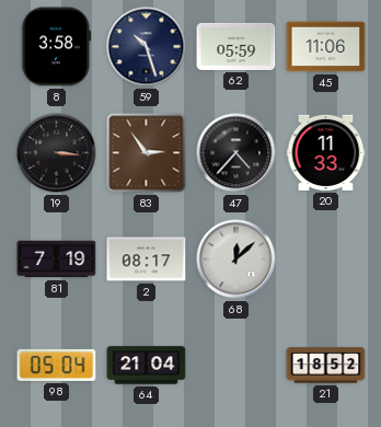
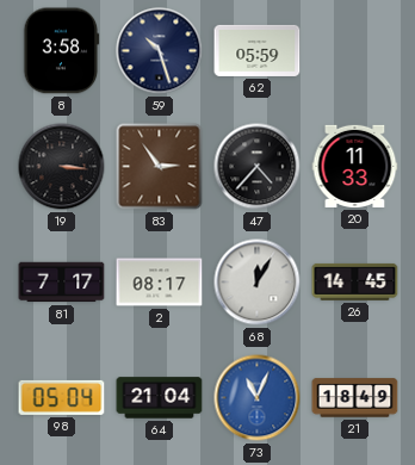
45: 11:06 -> none (326, 47)
81: 7:19 -> 7:17 (62, 283)
68: 12:08 -> 12:05 (258, 283)
26: none -> 14:45 (355, 281)
73: none -> 11:04 (258, 398)
21: 18:52 -> 18:49 (355, 398)
